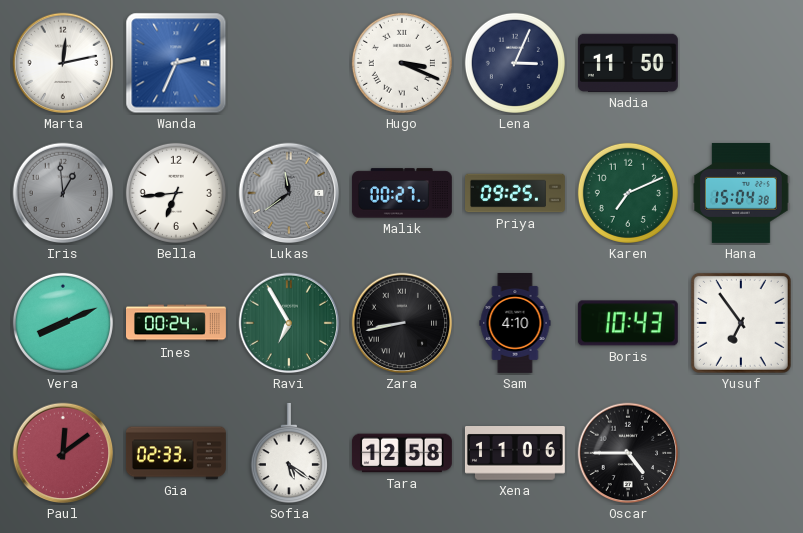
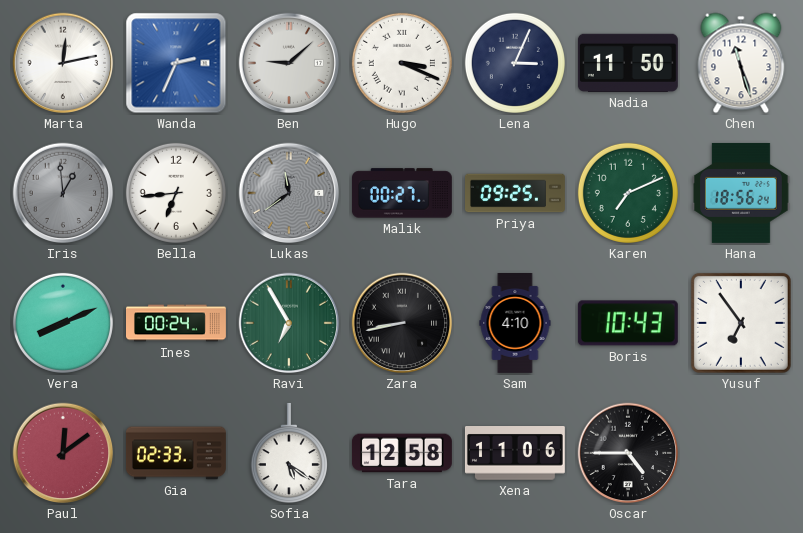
Ben: none -> 9:08 (289, 63)
Chen: none -> 11:27 (741, 63)
Hana: 15:04 -> 18:56 (741, 193)
